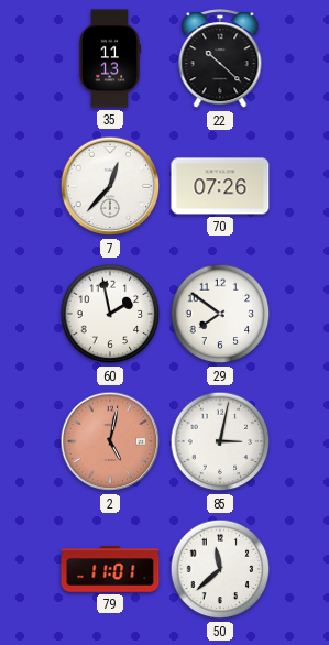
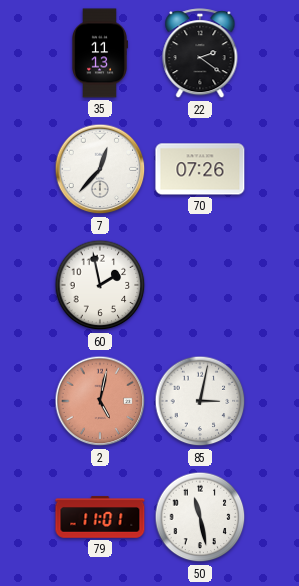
22: 10:22 -> 2:21 (200, 54)
29: 7:51 -> none (220, 314)
50: 11:38 -> 11:28 (200, 517)
